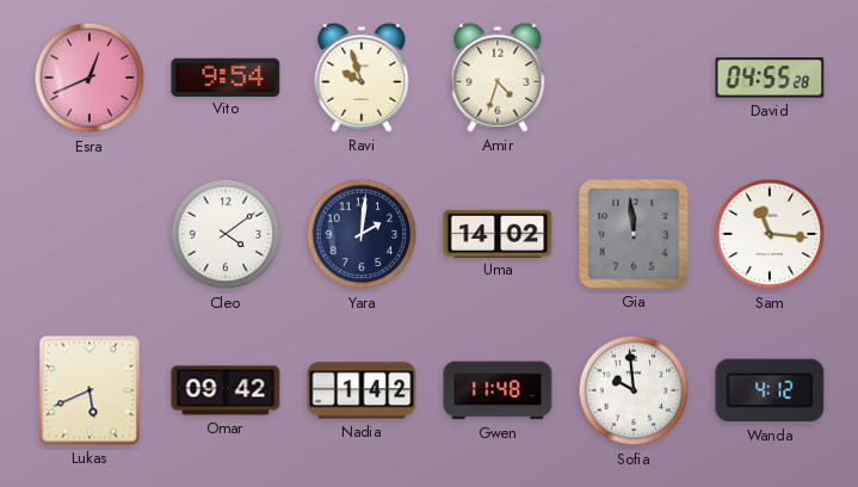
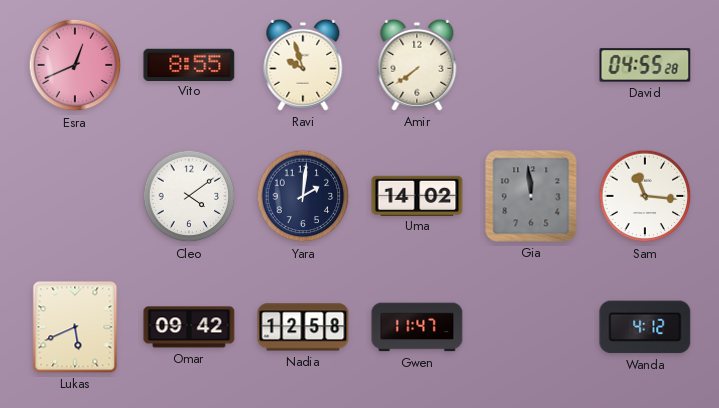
Vito: 9:54 -> 8:55 (189, 64)
Amir: 4:33 -> 7:39 (417, 65)
Nadia: 1:42 -> 12:58 (303, 327)
Gwen: 11:48 -> 11:47 (417, 327)
Sofia: 9:59 -> none (634, 390)
